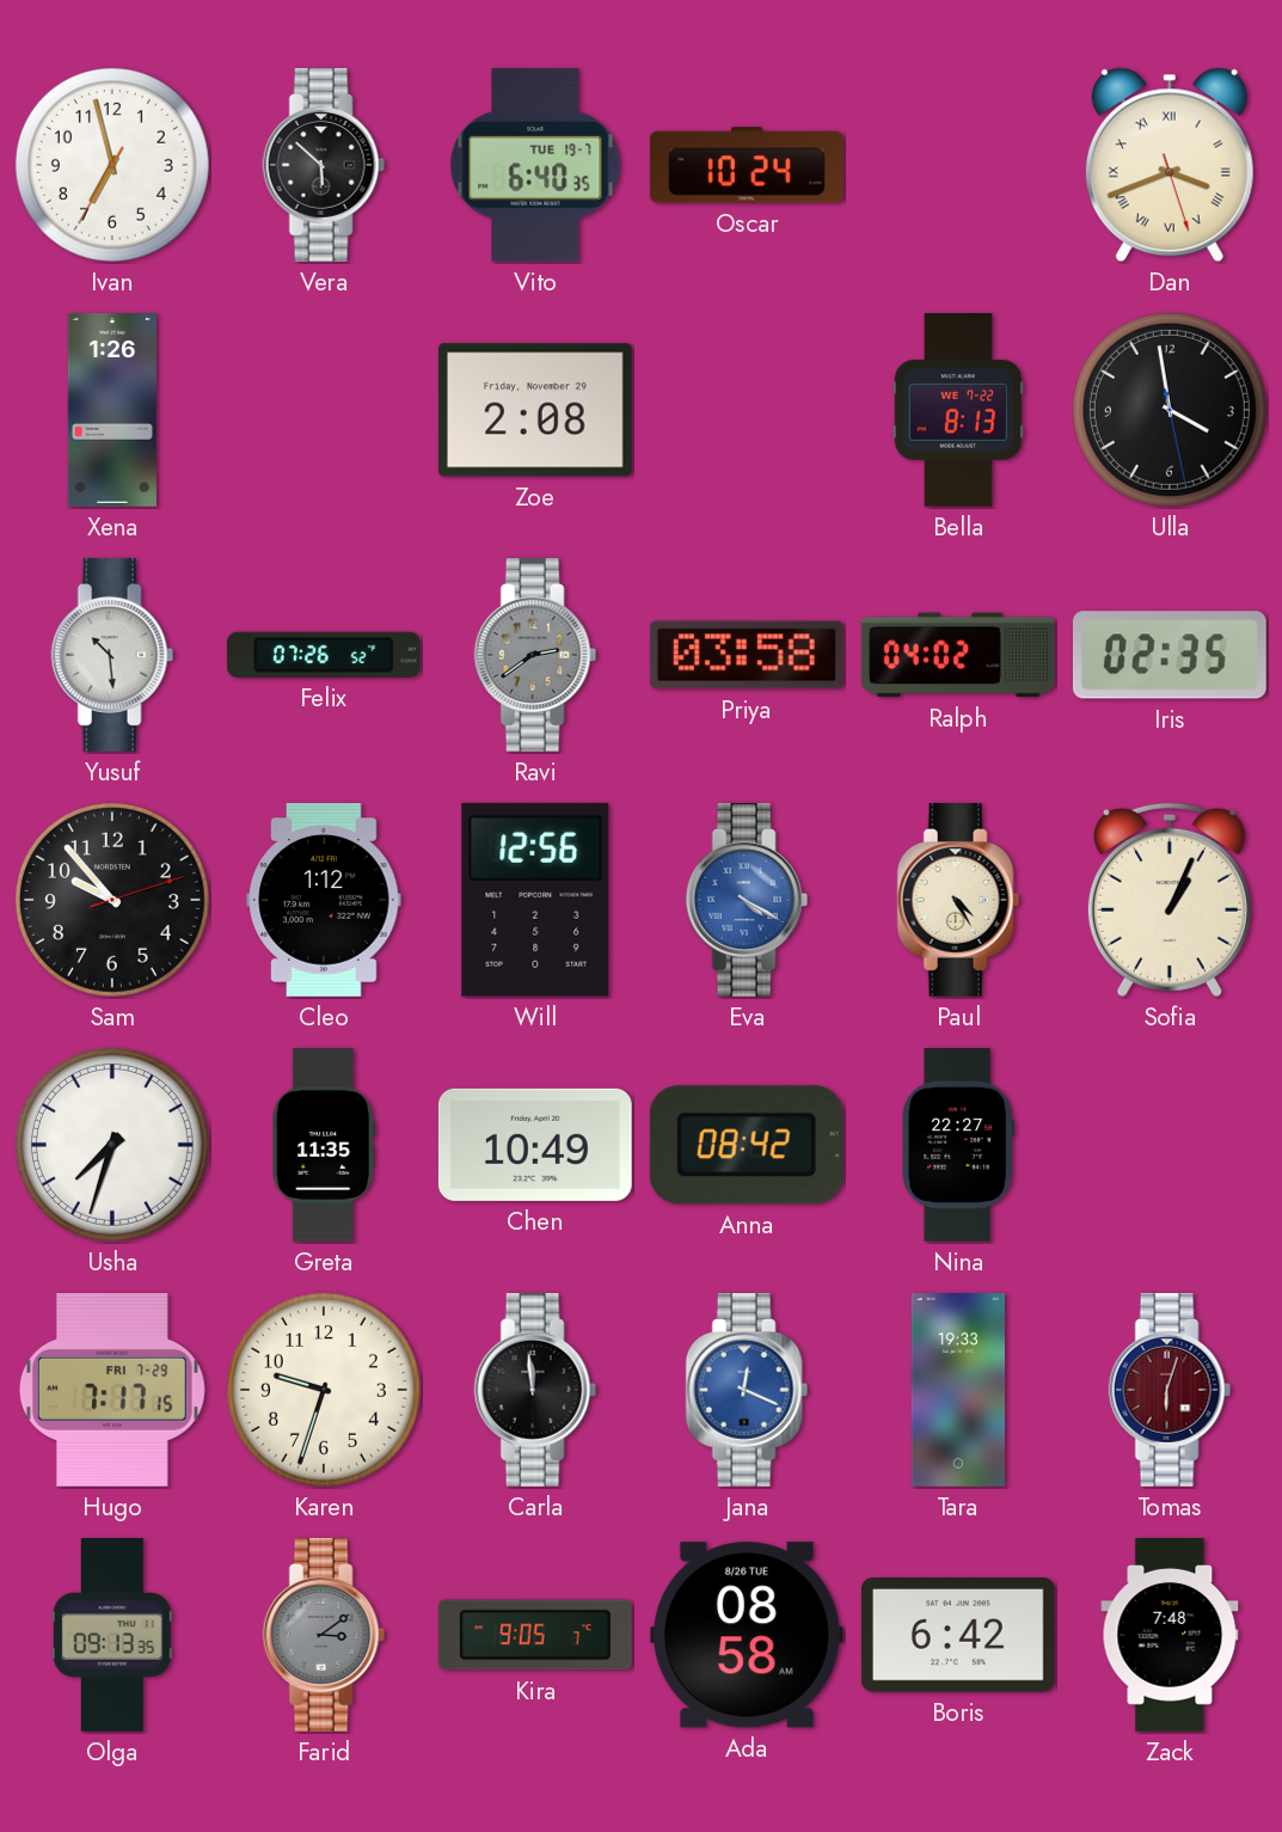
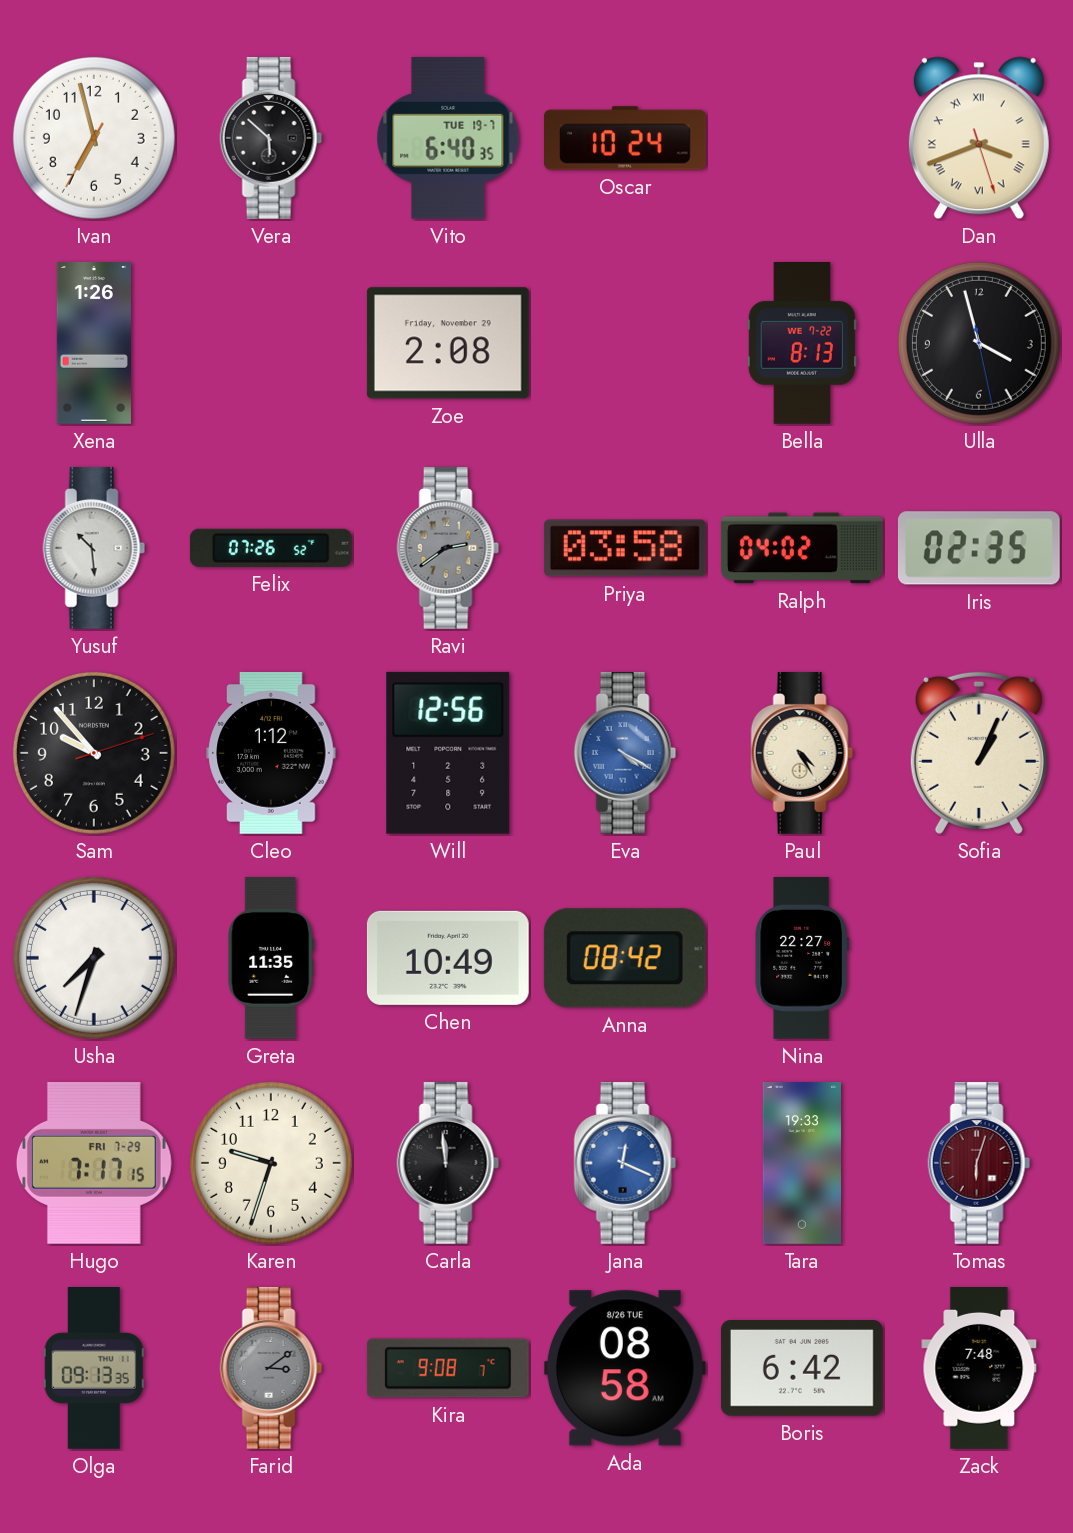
Ulla: 3:58 -> 3:57 (979, 343)
Kira: 9:05 -> 9:08 (448, 1368)
